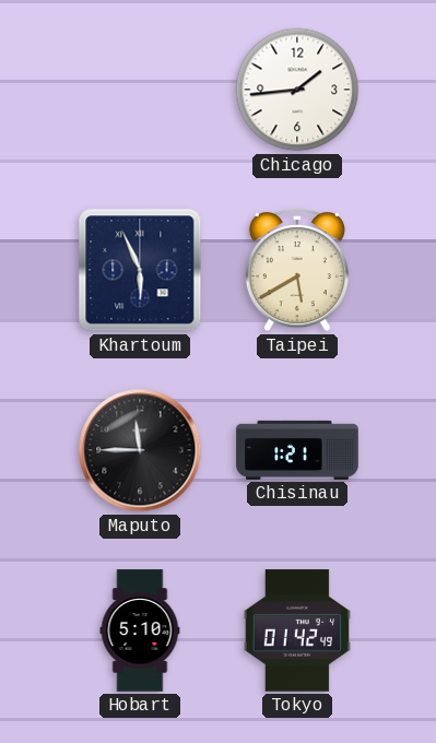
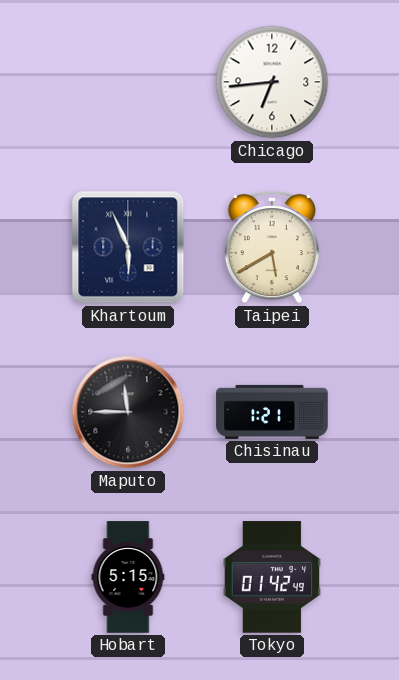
Chicago: 1:44 -> 6:44 (272, 82)
Hobart: 5:10 -> 5:15 (128, 577)
